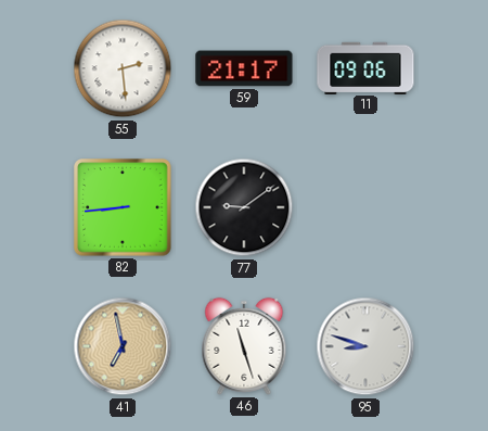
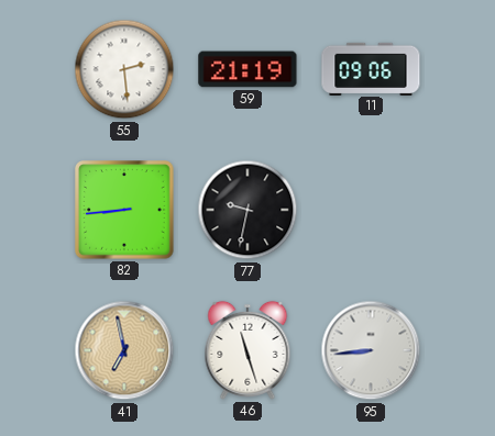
59: 21:17 -> 21:19 (248, 69)
77: 9:09 -> 9:32 (248, 210)
95: 8:48 -> 8:44 (371, 350)
